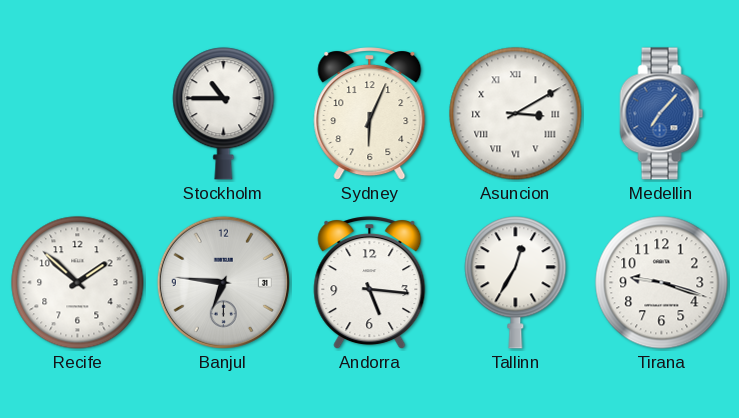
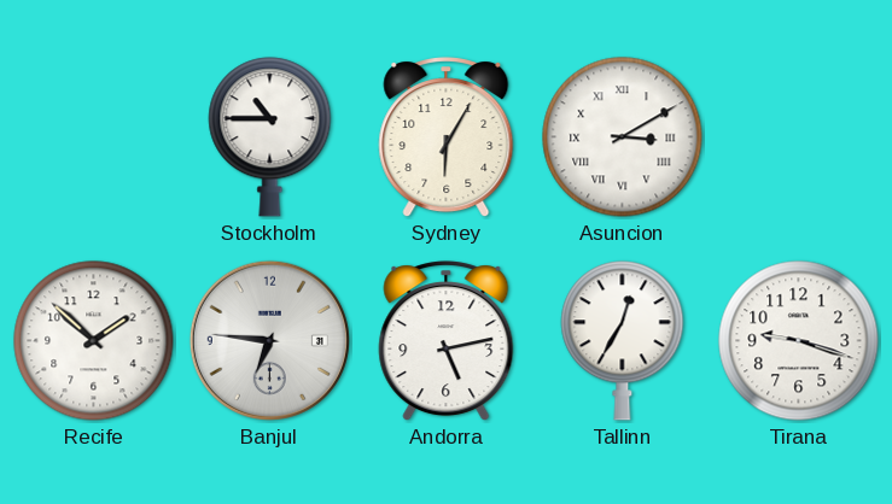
Sydney: 6:04 -> 6:05 (447, 137)
Medellin: 7:07 -> none (662, 114)
Andorra: 5:16 -> 5:13 (447, 341)
